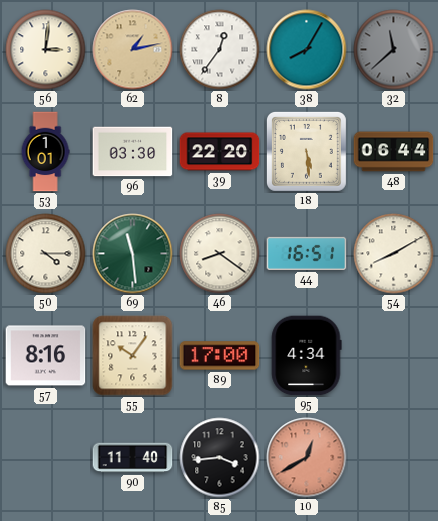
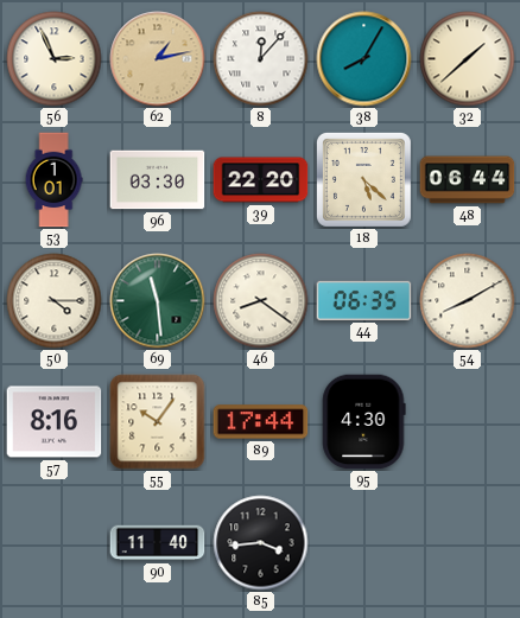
56: 3:01 -> 2:56 (55, 59)
8: 12:36 -> 12:07 (261, 59)
32: 11:38 -> 1:38 (468, 59)
32 dial: grey -> cream (468, 59)
18: 5:29 -> 5:22 (363, 179)
44: 16:51 -> 06:35 (364, 300)
89: 17:00 -> 17:44 (261, 422)
95: 4:34 -> 4:30 (364, 422)
10: 12:40 -> none (307, 458)
